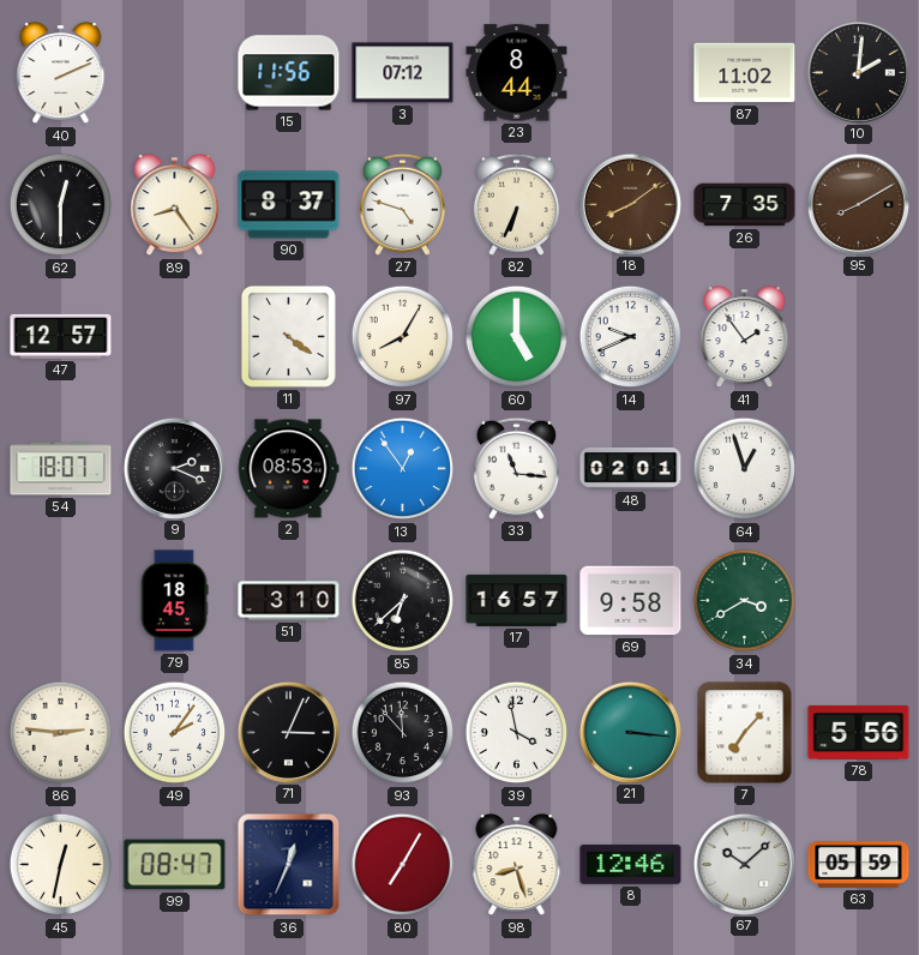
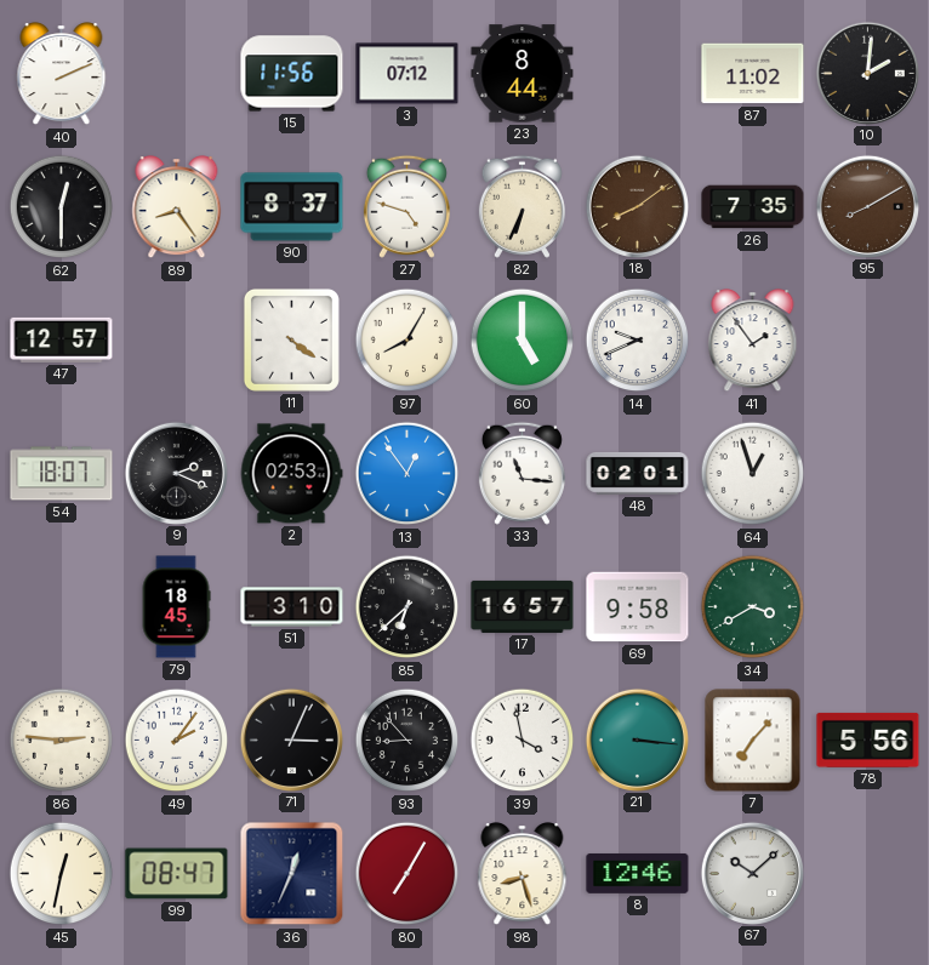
2: 08:53 -> 02:53 (291, 474)
93: 11:53 -> 8:53 (407, 741)
63: 05:59 -> none (859, 865)
